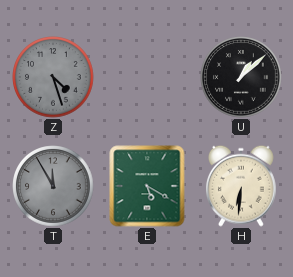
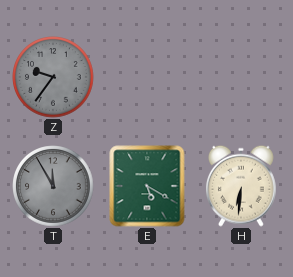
Z: 4:27 -> 9:36 (53, 77)
U: 1:08 -> none (241, 77)
